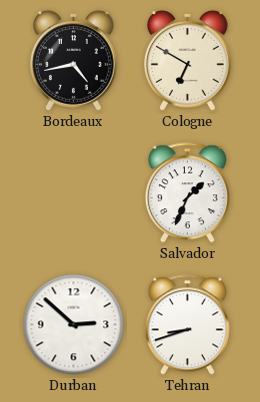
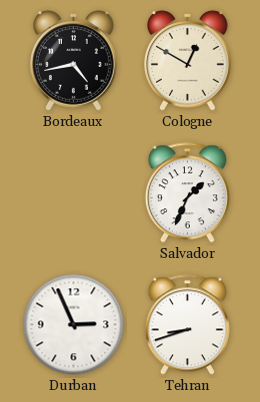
Cologne: 6:50 -> 12:50 (188, 61)
Durban: 2:52 -> 2:56 (74, 325)
